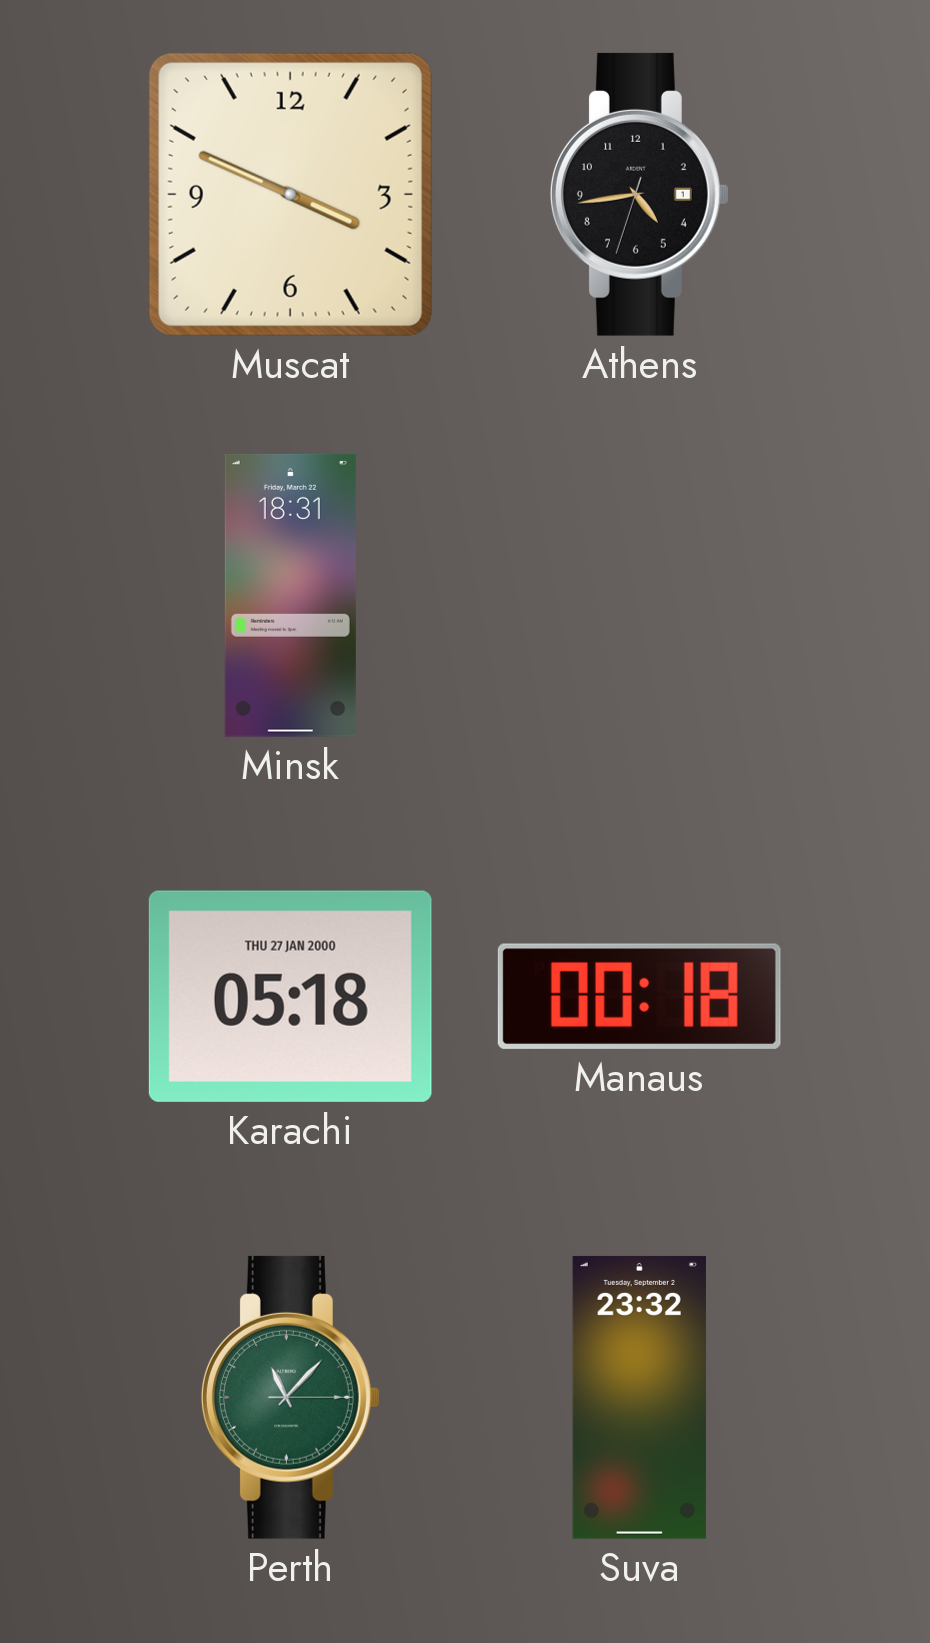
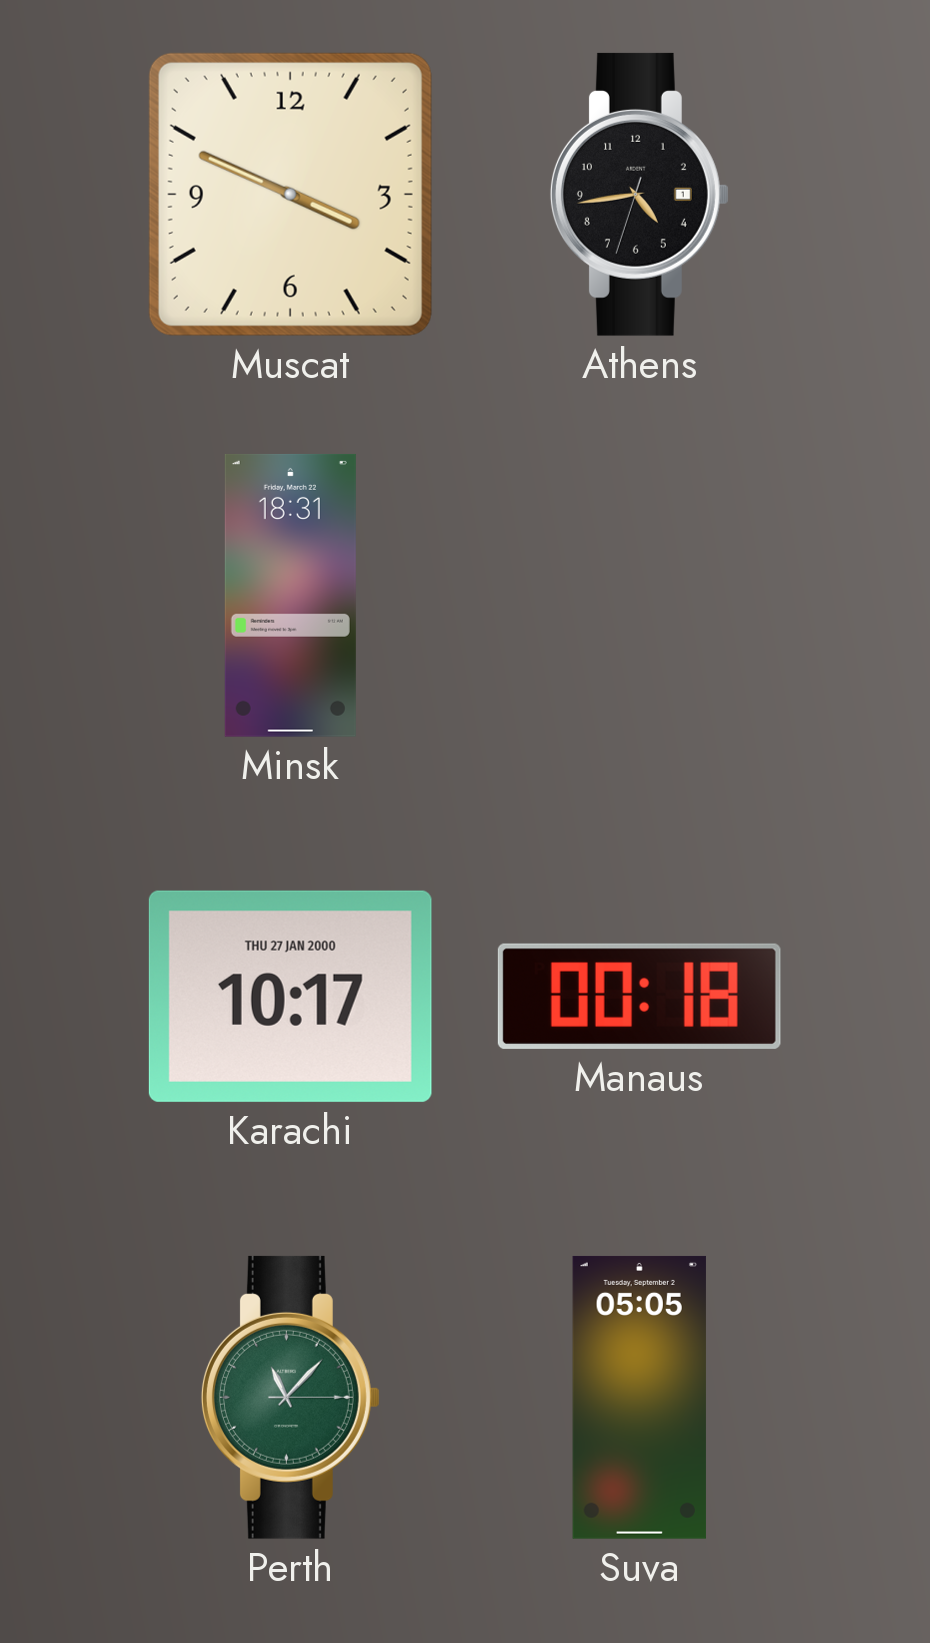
Karachi: 05:18 -> 10:17 (290, 996)
Suva: 23:32 -> 05:05 (639, 1397)
